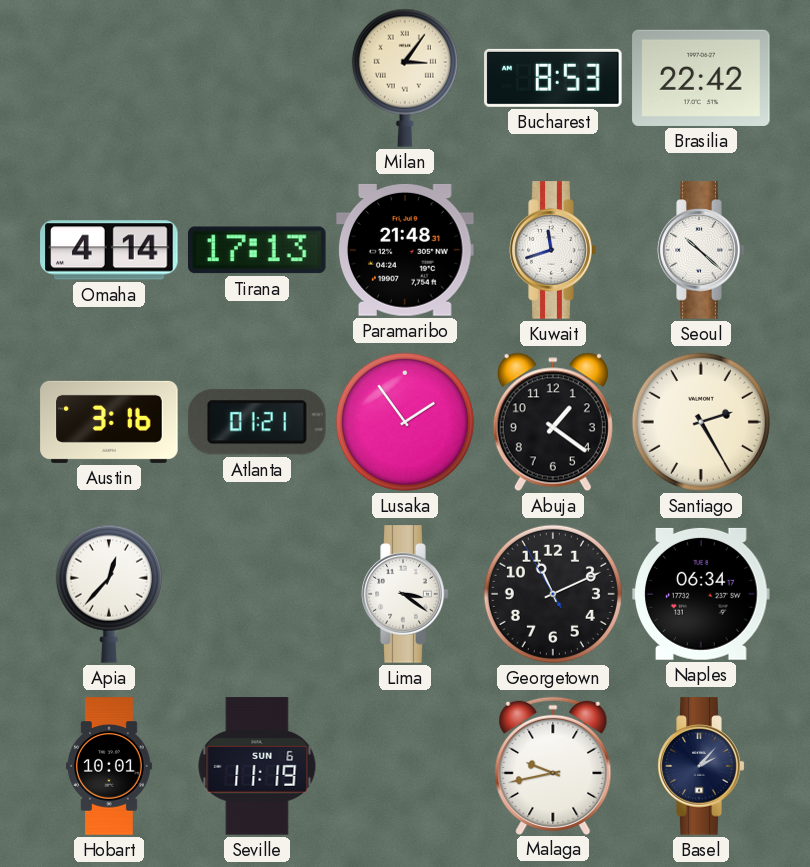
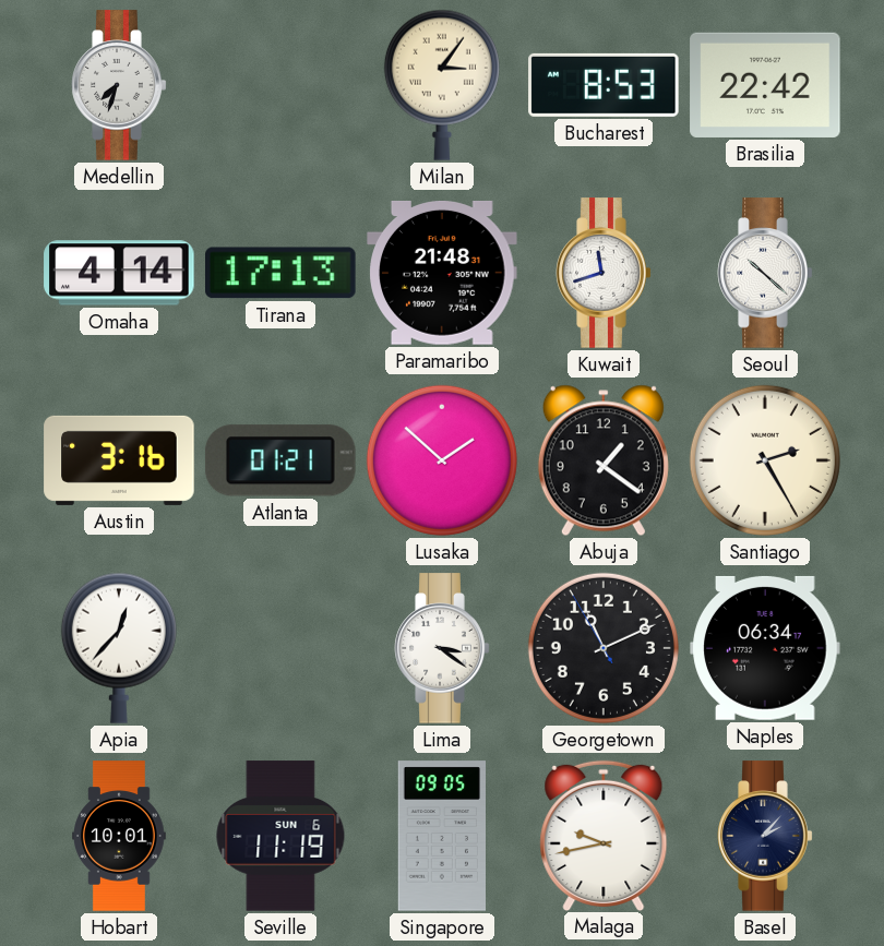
Medellin: none -> 7:33 (119, 85)
Lusaka: 1:54 -> 1:52 (442, 460)
Singapore: none -> 09:05 (441, 836)
